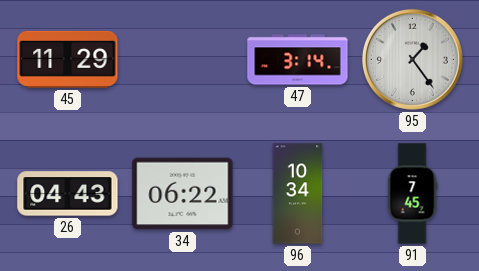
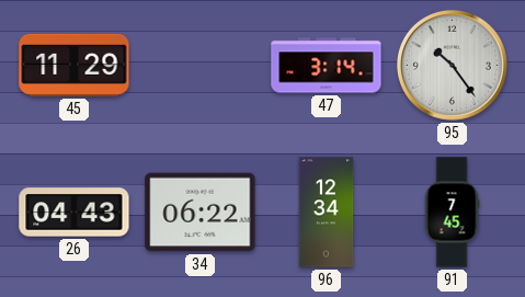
95: 1:24 -> 10:24 (452, 65)
96: 10:34 -> 12:34 (327, 213)
